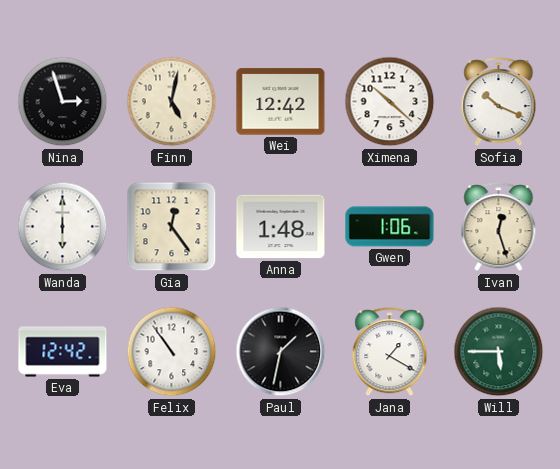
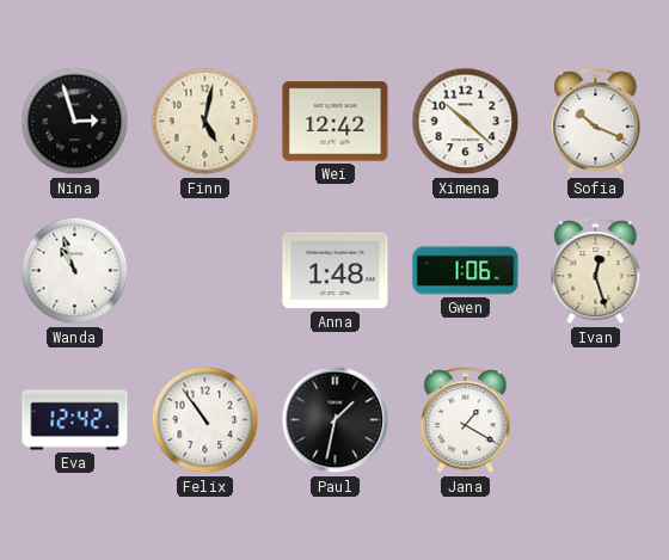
Wanda: 6:00 -> 10:57 (75, 271)
Gia: 12:24 -> none (172, 227)
Will: 5:45 -> none (499, 352)
